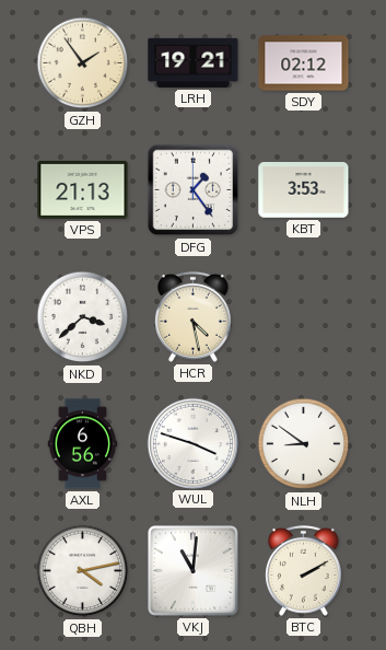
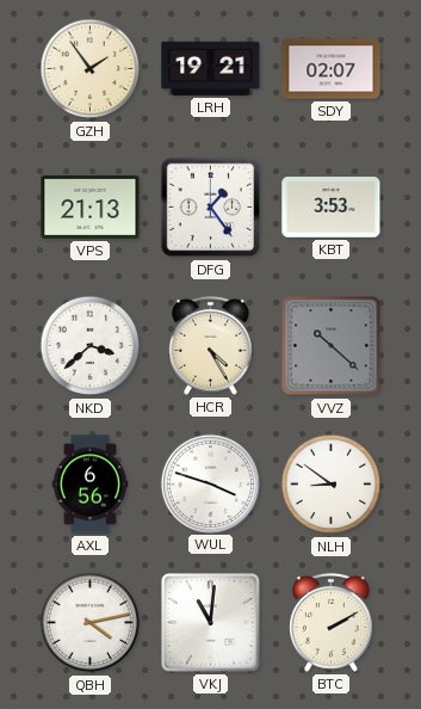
SDY: 02:12 -> 02:07 (332, 69)
HCR: 4:28 -> 4:25 (211, 345)
VVZ: none -> 10:22 (332, 346)
